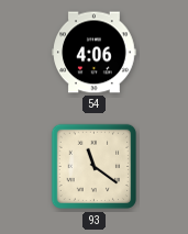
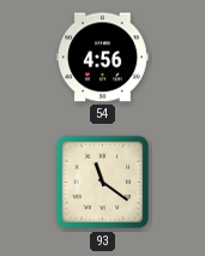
54: 4:06 -> 4:56 (103, 58)
